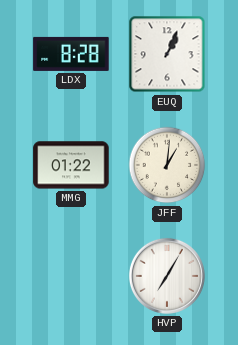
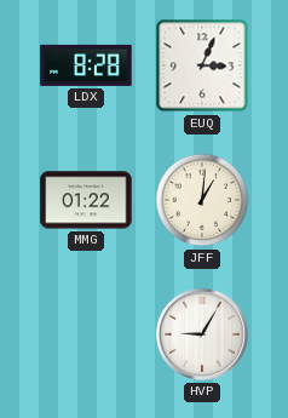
EUQ: 1:04 -> 3:04 (202, 65)
HVP: 7:05 -> 9:05 (202, 334)
